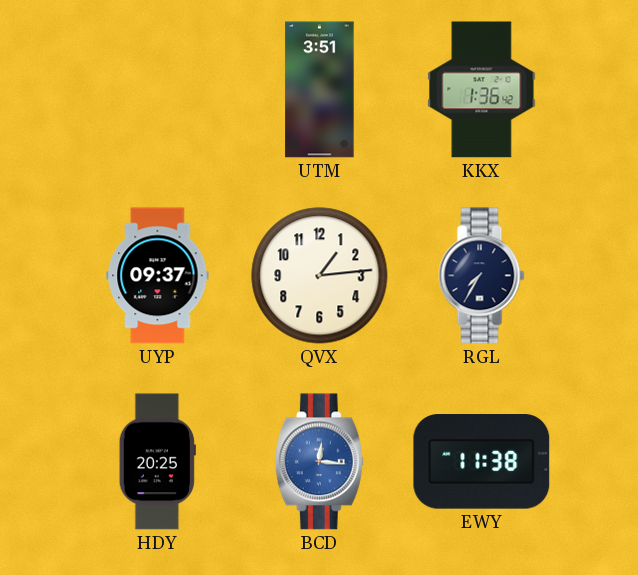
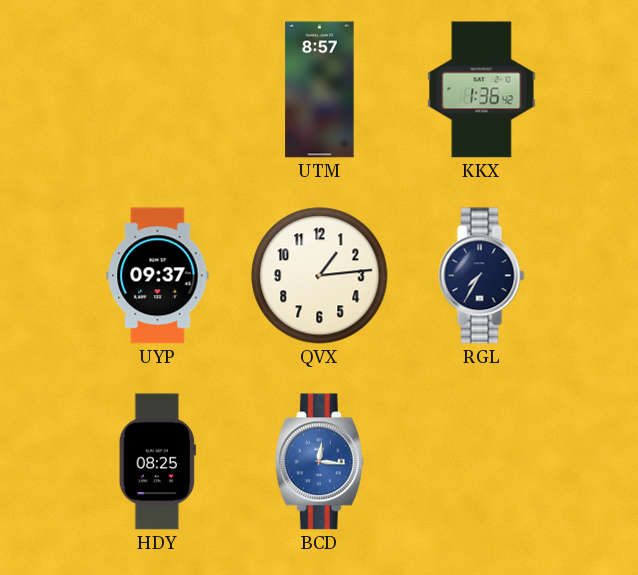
UTM: 3:51 -> 8:57 (320, 90)
HDY: 20:25 -> 08:25 (157, 462)
EWY: 11:38 -> none (482, 462)
